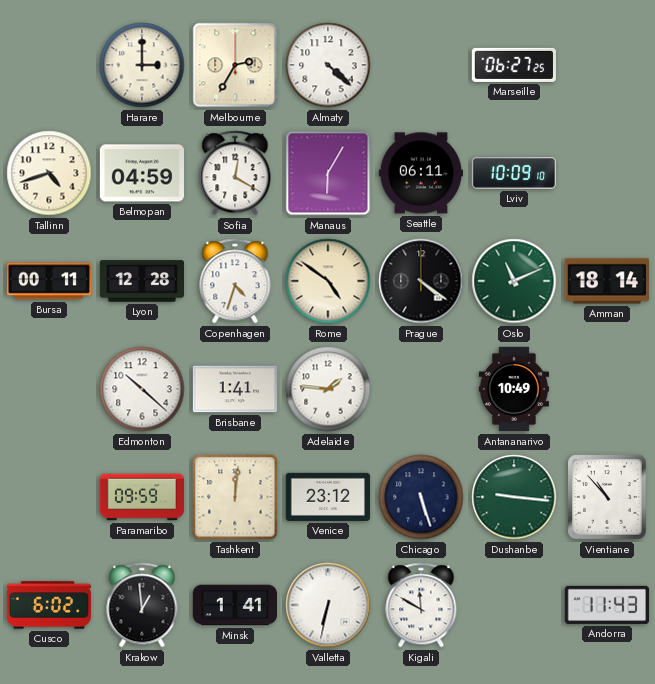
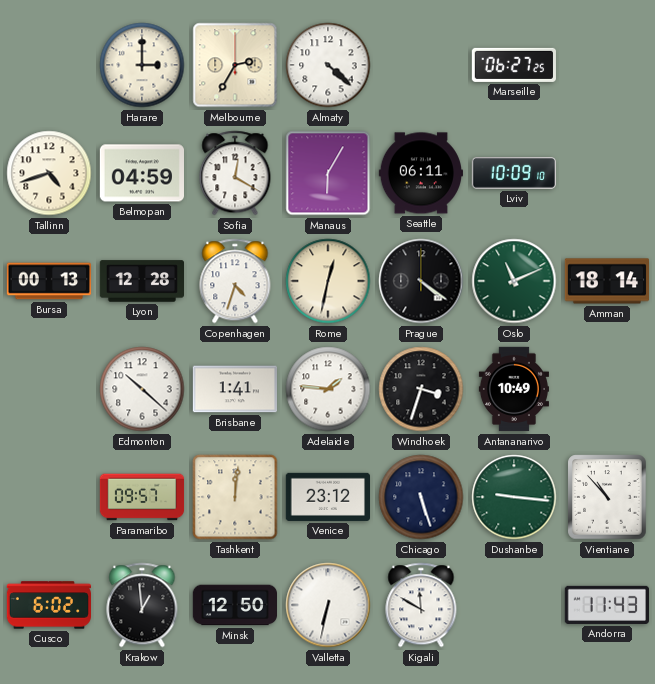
Bursa: 00:11 -> 00:13 (49, 281)
Rome: 4:51 -> 12:32 (328, 281)
Windhoek: none -> 3:33 (421, 389)
Paramaribo: 09:59 -> 09:57 (142, 497)
Minsk: 1:41 -> 12:50 (234, 605)
